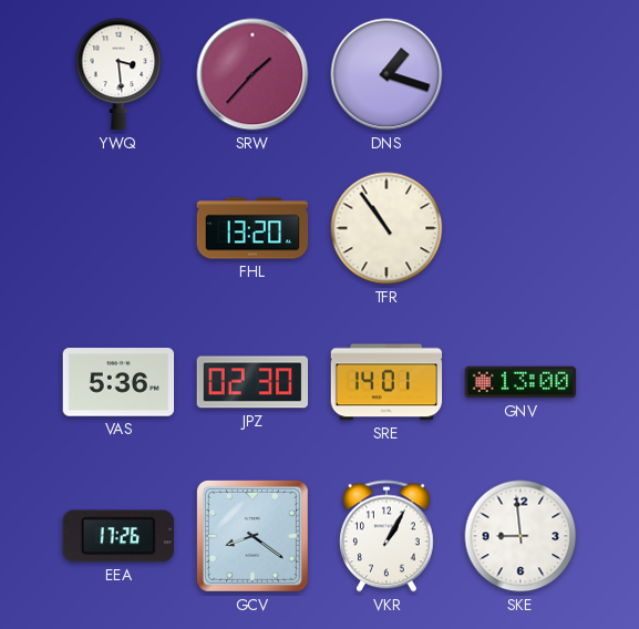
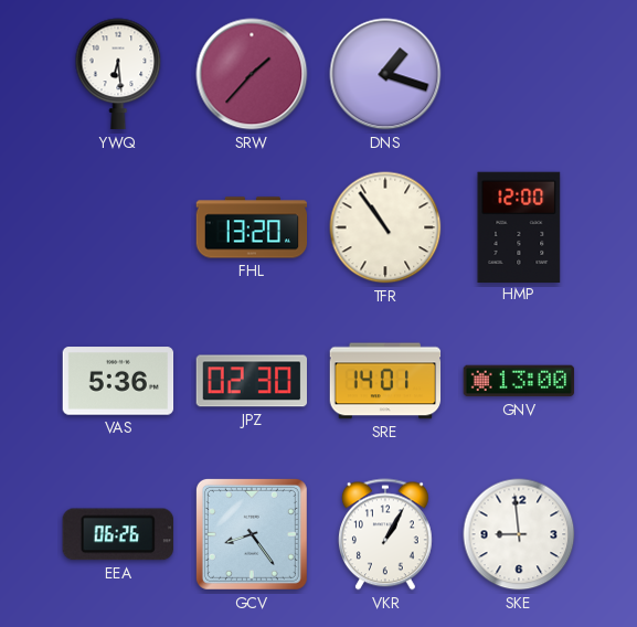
YWQ: 3:29 -> 6:29 (118, 74)
HMP: none -> 12:00 (519, 226)
EEA: 17:26 -> 06:26 (118, 534)
GCV: 8:21 -> 8:24 (252, 534)
